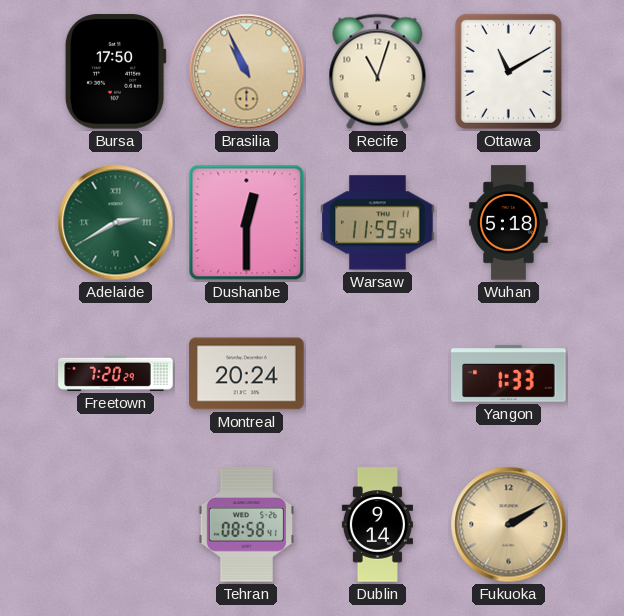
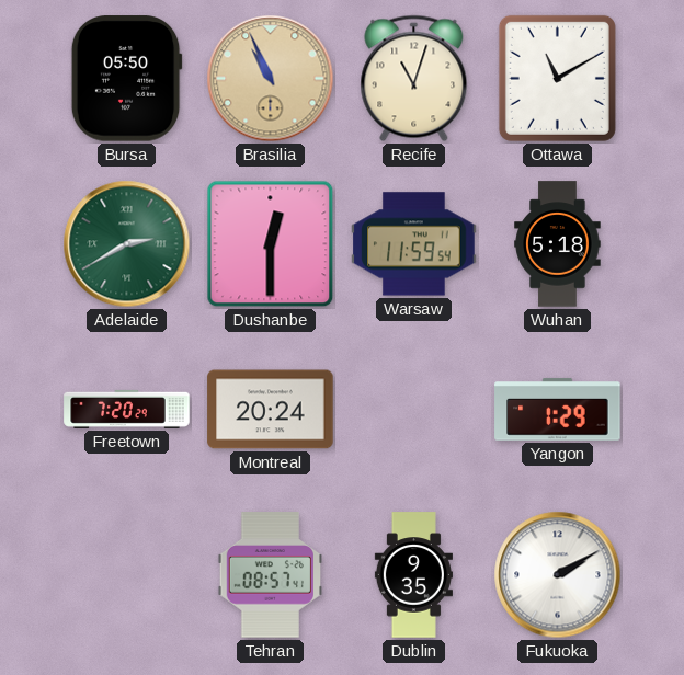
Bursa: 17:50 -> 05:50 (126, 79)
Yangon: 1:33 -> 1:29 (558, 410)
Tehran: 08:58 -> 08:57 (270, 575)
Dublin: 9:14 -> 9:35 (413, 575)
Fukuoka dial: champagne -> white (558, 575)
